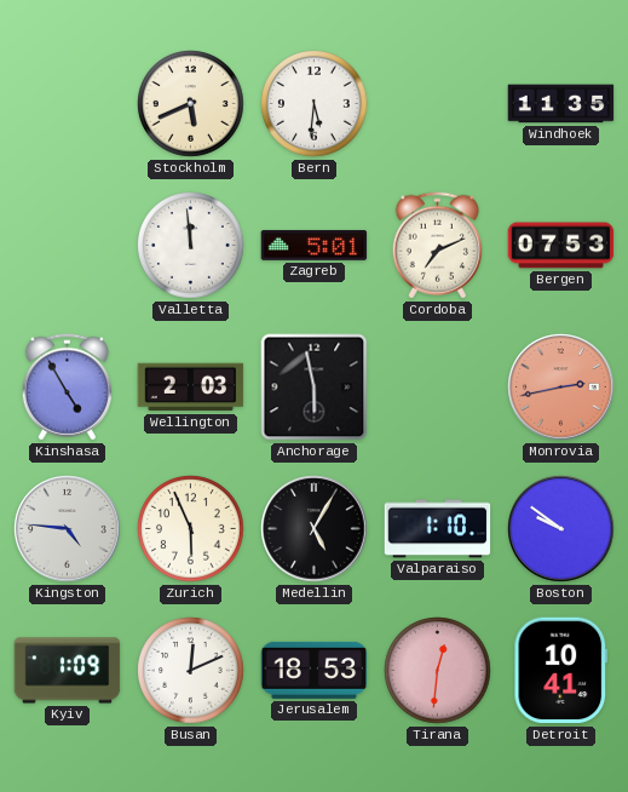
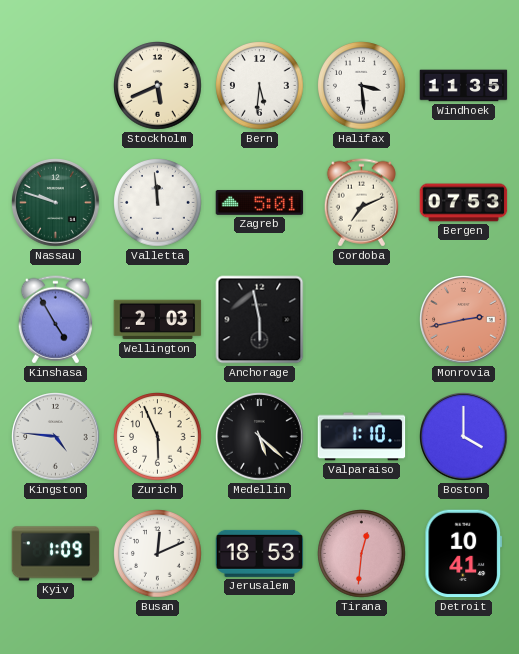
Halifax: none -> 3:29 (362, 86)
Nassau: none -> 9:48 (56, 203)
Medellin: 5:05 -> 5:22 (260, 437)
Boston: 9:51 -> 4:00 (464, 437)
